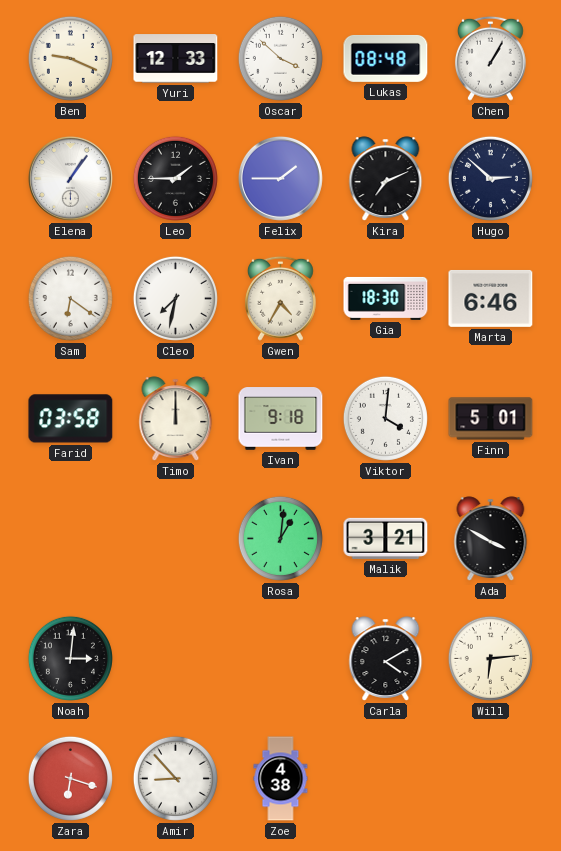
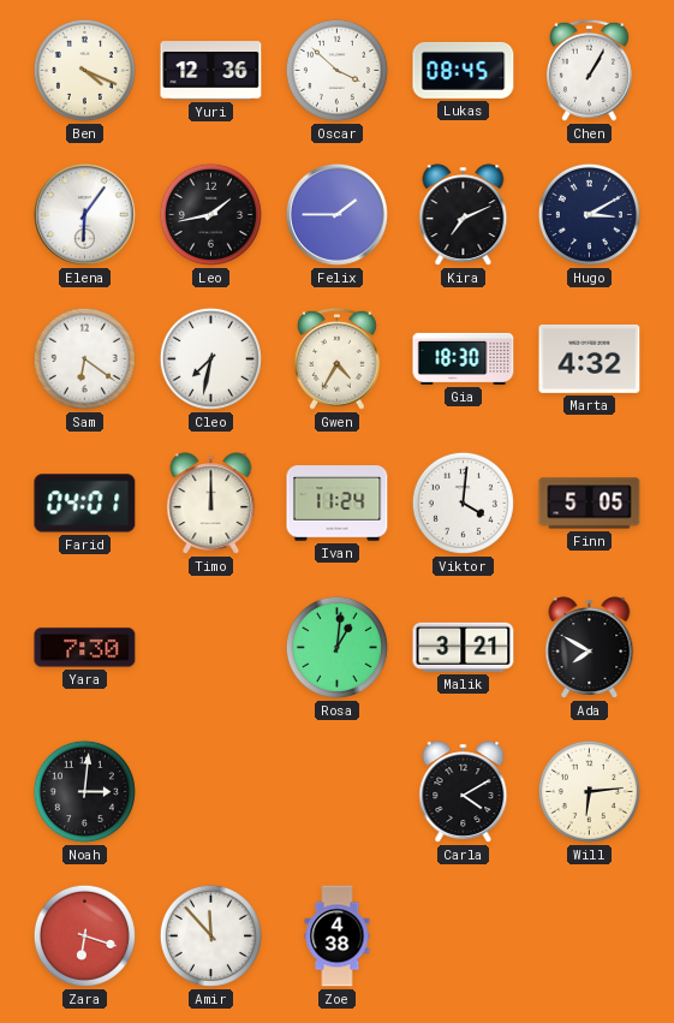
Ben: 9:19 -> 4:19 (84, 70)
Yuri: 12:33 -> 12:36 (211, 71)
Lukas: 08:48 -> 08:45 (464, 70)
Elena: 1:06 -> 6:06 (84, 214)
Leo: 1:45 -> 1:43 (210, 214)
Hugo: 2:52 -> 3:10 (589, 214)
Marta: 6:46 -> 4:32 (590, 358)
Farid: 03:58 -> 04:01 (85, 504)
Ivan: 9:18 -> 11:24 (338, 504)
Finn: 5:01 -> 5:05 (590, 504)
Yara: none -> 7:30 (85, 648)
Ada: 3:50 -> 7:50 (590, 648)
Amir: 8:53 -> 11:53 (210, 935)
